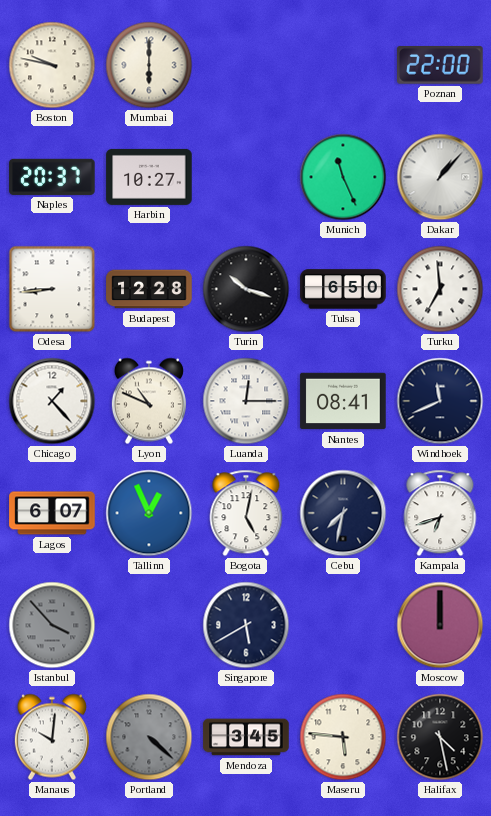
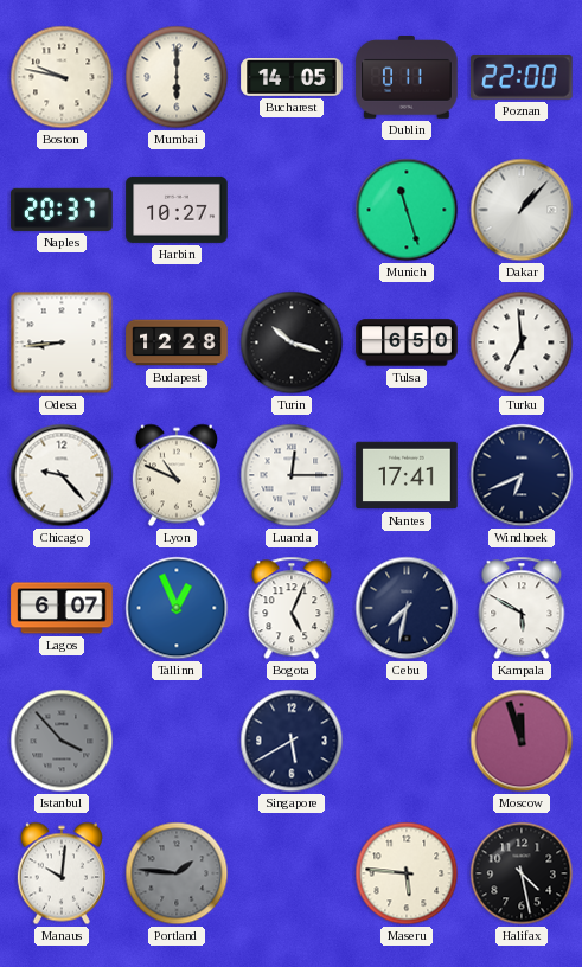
Bucharest: none -> 14:05 (292, 78)
Dublin: none -> 0:11 (407, 78)
Munich: 11:26 -> 11:27 (407, 210)
Chicago: 1:23 -> 9:23 (62, 475)
Nantes: 08:41 -> 17:41 (407, 475)
Windhoek: 11:41 -> 6:41 (522, 475)
Bogota: 5:02 -> 5:04 (292, 608)
Kampala: 6:42 -> 5:50 (522, 608)
Moscow: 12:00 -> 11:57 (522, 741)
Portland: 4:22 -> 1:46 (177, 873)
Mendoza: 3:45 -> none (246, 737)
